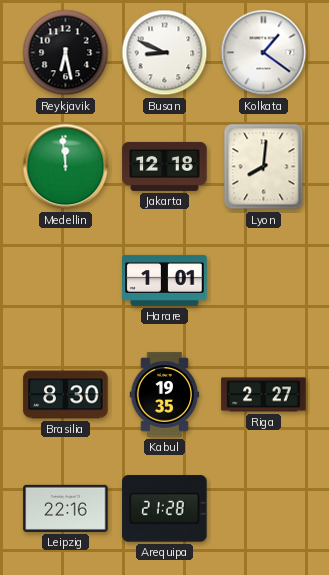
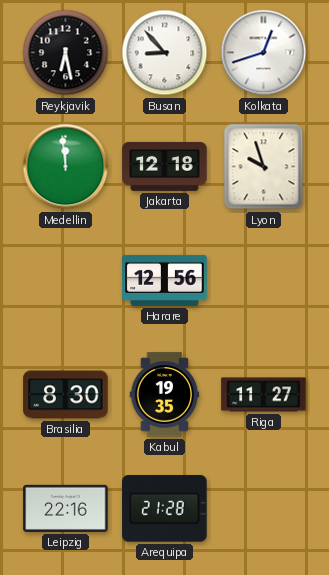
Busan: 8:49 -> 8:53 (165, 53)
Kolkata: 1:21 -> 12:42 (264, 53)
Lyon: 8:01 -> 9:57 (264, 167)
Harare: 1:01 -> 12:56 (165, 280)
Riga: 2:27 -> 11:27 (264, 395)
